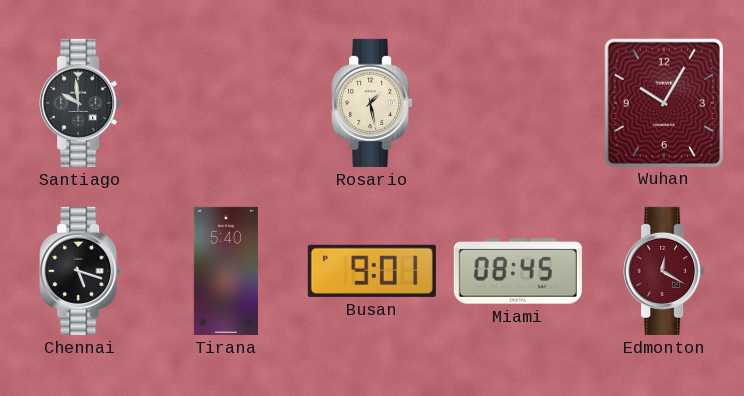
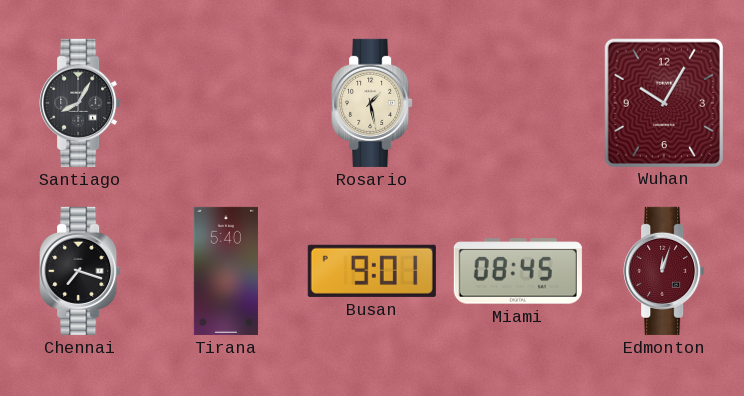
Santiago: 9:59 -> 8:05 (80, 103)
Chennai: 5:18 -> 7:18 (80, 271)
Edmonton: 12:20 -> 12:03 (664, 271)
